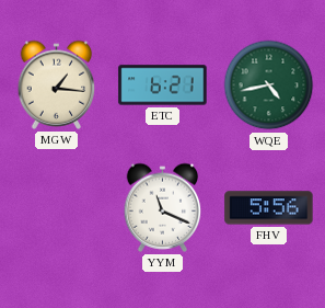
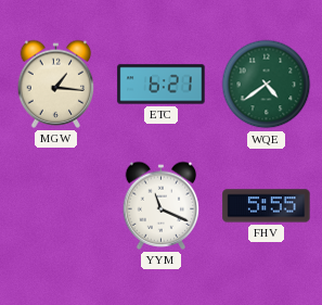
WQE: 4:43 -> 4:39 (267, 85)
FHV: 5:56 -> 5:55 (267, 206)
